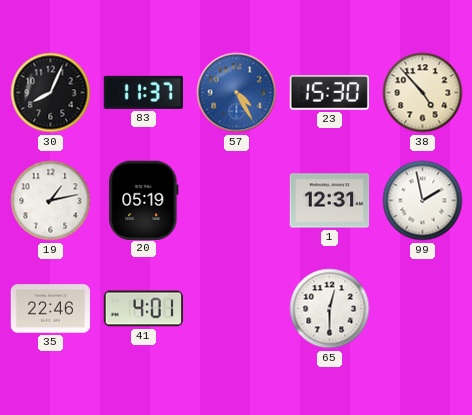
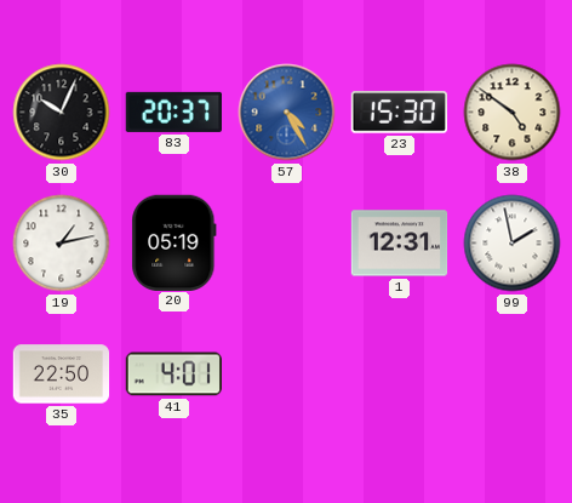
30: 8:04 -> 10:04 (62, 113)
83: 11:37 -> 20:37 (173, 112)
38: 4:53 -> 4:51 (513, 113)
35: 22:46 -> 22:50 (62, 375)
65: 12:30 -> none (330, 309)
